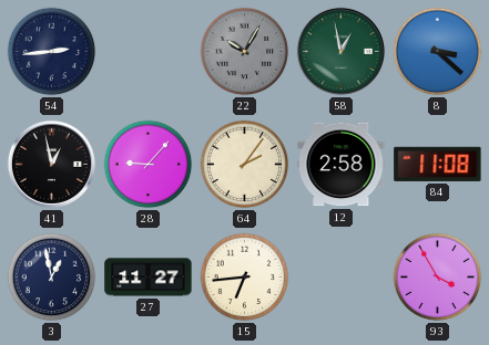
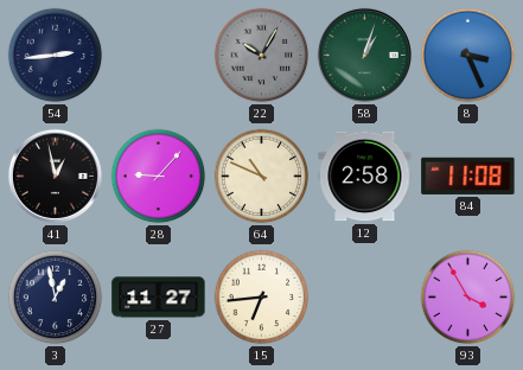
58: 12:58 -> 1:03 (364, 55)
8: 3:22 -> 3:26 (468, 56)
64: 2:06 -> 10:49 (262, 177)
